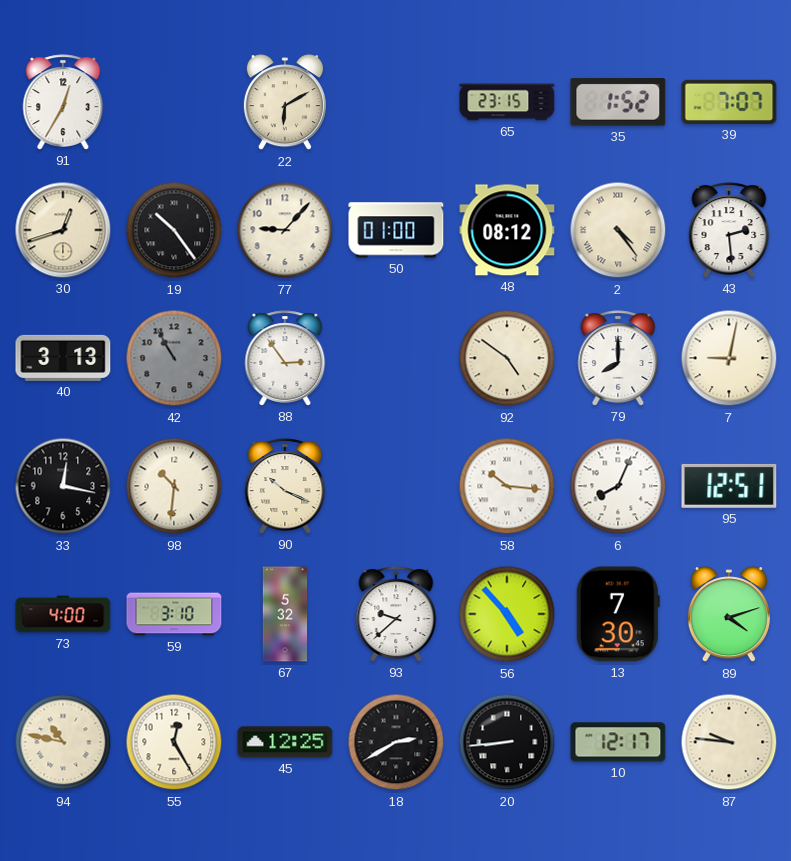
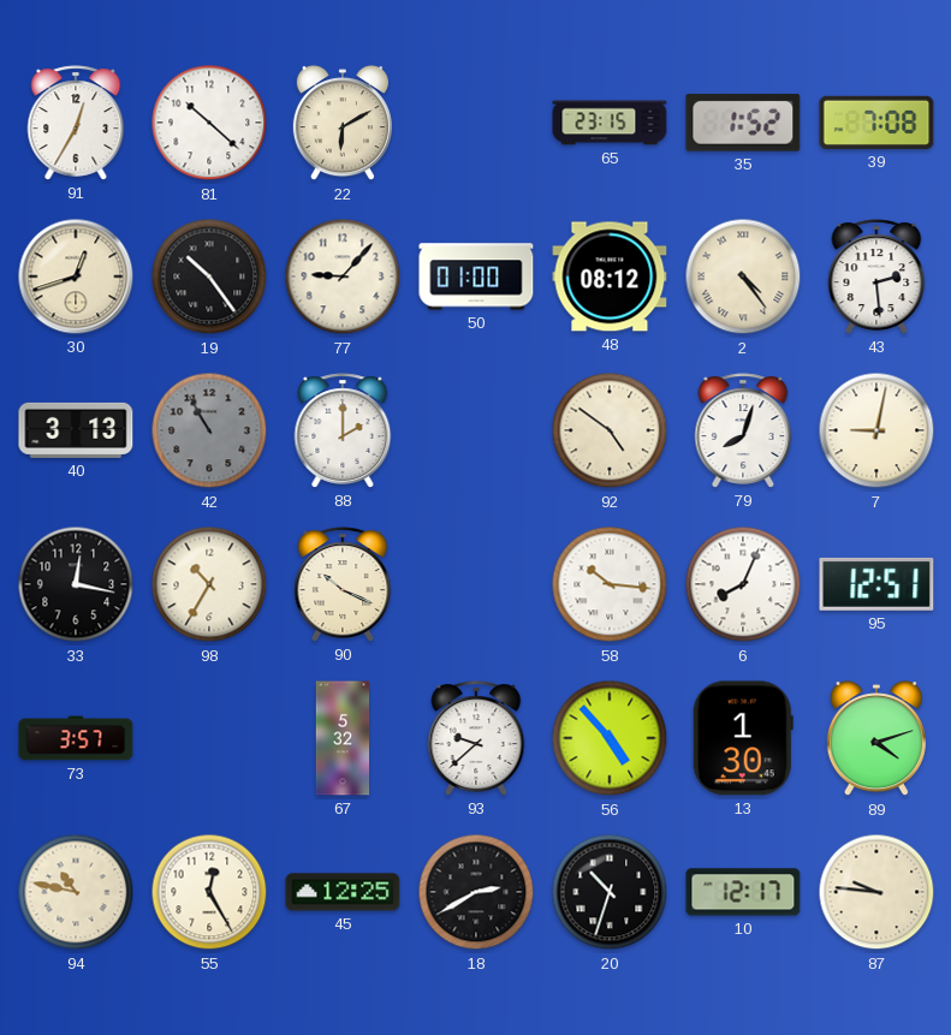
81: none -> 10:22 (209, 123)
39: 7:07 -> 7:08 (876, 123)
88: 2:54 -> 2:00 (343, 430)
79: 8:00 -> 8:03 (743, 430)
98: 10:31 -> 10:35 (209, 584)
73: 4:00 -> 3:57 (76, 738)
59: 3:10 -> none (174, 614)
13: 7:30 -> 1:30 (743, 738)
20: 8:44 -> 10:33 (610, 892)
